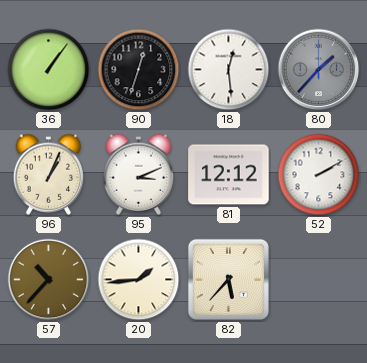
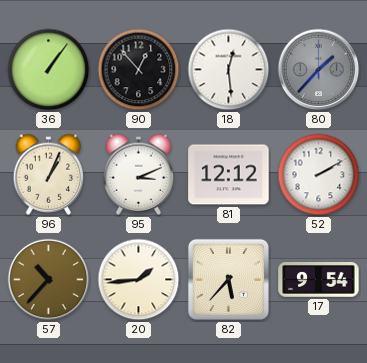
90: 12:33 -> 12:53 (139, 70)
17: none -> 9:54 (319, 280)
